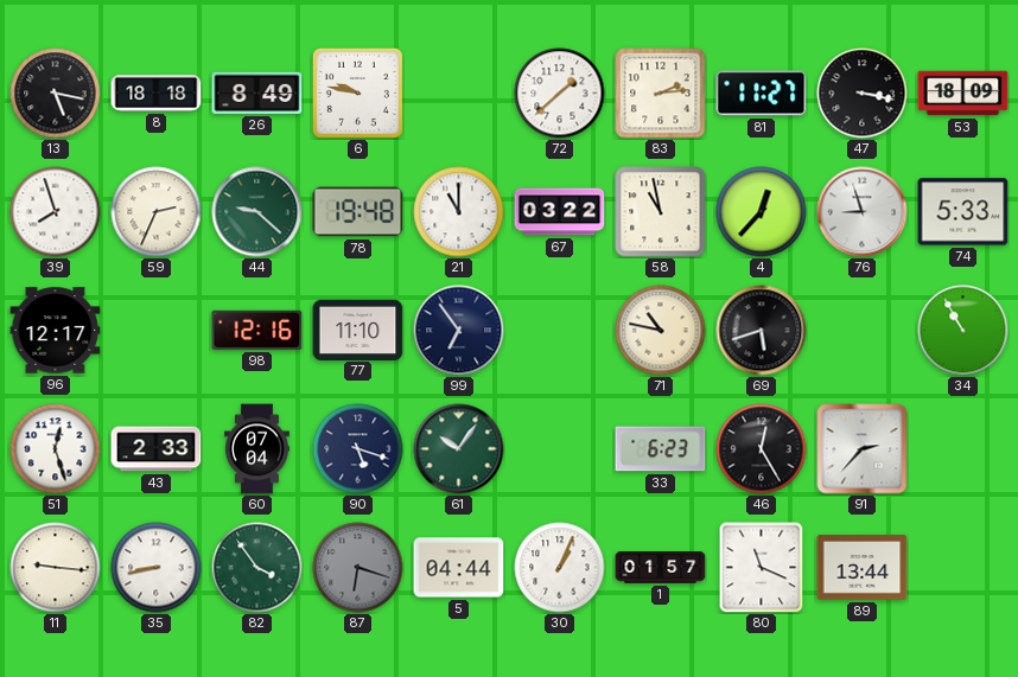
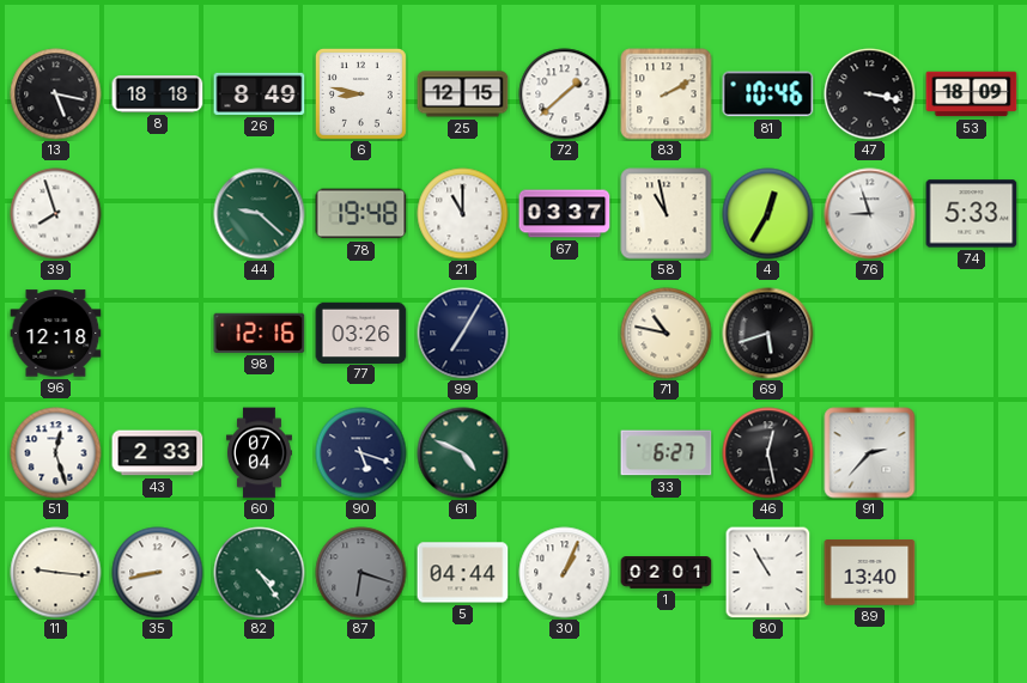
6: 9:47 -> 8:47 (360, 93)
25: none -> 12:15 (463, 94)
83: 2:14 -> 2:10 (667, 94)
81: 11:27 -> 10:46 (768, 94)
59: 2:34 -> none (157, 212)
67: 03:22 -> 03:37 (565, 214)
4: 12:37 -> 12:35 (768, 214)
96: 12:17 -> 12:18 (56, 334)
77: 11:10 -> 03:26 (361, 333)
99: 6:54 -> 7:05 (463, 334)
34: 10:55 -> none (963, 331)
61: 10:06 -> 4:49 (463, 453)
33: 6:23 -> 6:27 (667, 453)
46: 12:25 -> 12:28 (768, 453)
82: 3:54 -> 4:24 (260, 573)
1: 01:57 -> 02:01 (667, 573)
80: 11:19 -> 10:55 (768, 572)
89: 13:44 -> 13:40 (870, 573)
